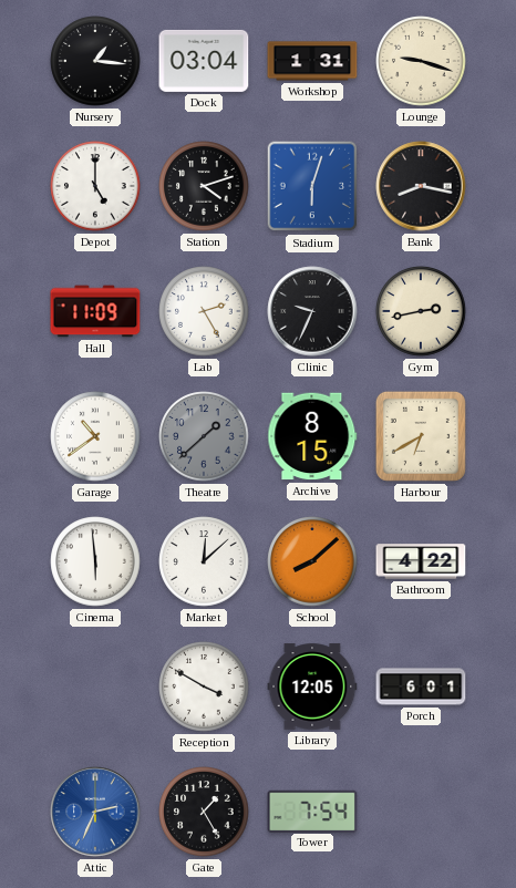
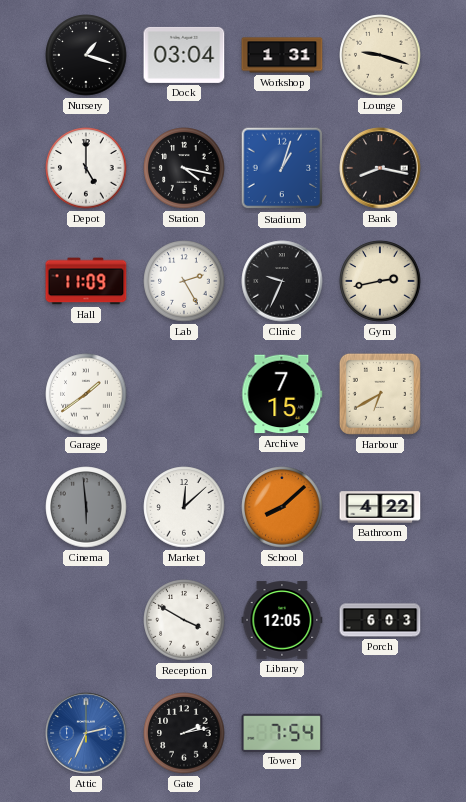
Nursery: 1:16 -> 1:18 (86, 55)
Station: 4:12 -> 4:17 (184, 168)
Stadium: 6:03 -> 1:03 (282, 168)
Garage: 10:39 -> 1:39 (86, 394)
Theatre: 1:38 -> none (204, 436)
Archive: 8:15 -> 7:15 (282, 394)
Cinema dial: white -> grey (86, 507)
Porch: 6:01 -> 6:03 (380, 620)
Gate: 1:25 -> 2:13 (184, 733)
